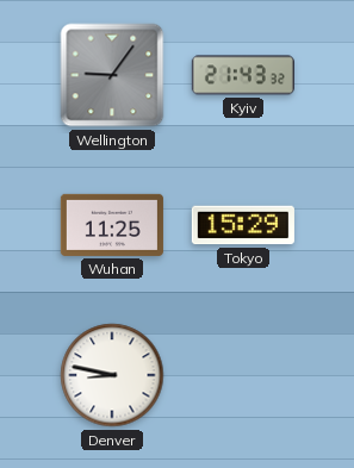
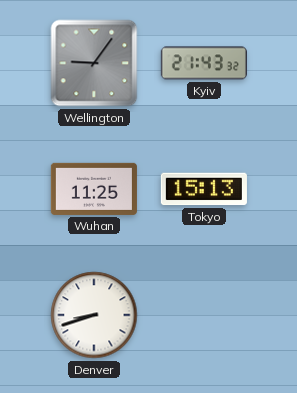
Tokyo: 15:29 -> 15:13 (204, 189)
Denver: 8:47 -> 8:42 (94, 315)
